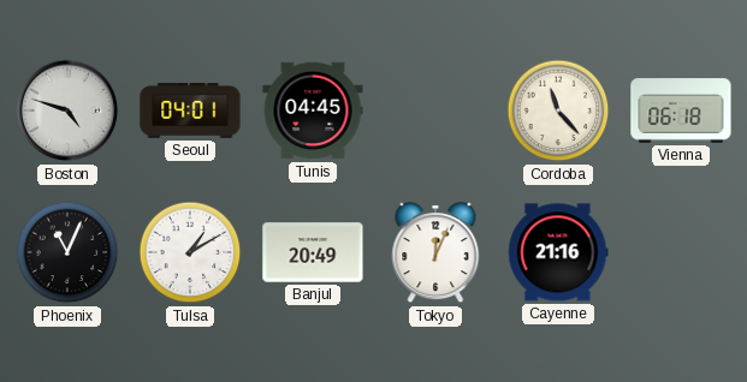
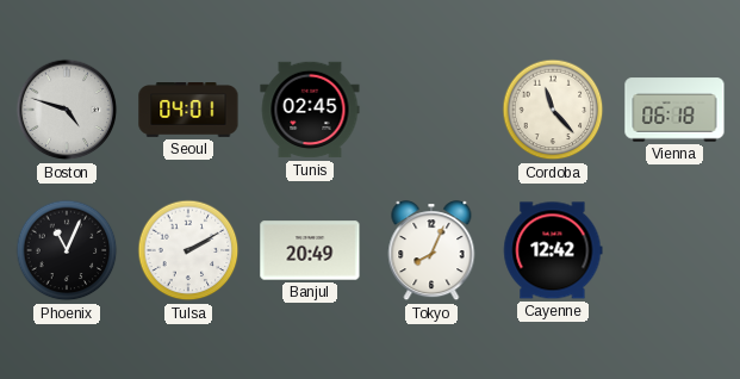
Tunis: 04:45 -> 02:45 (310, 110)
Tulsa: 1:10 -> 2:10 (188, 250)
Tokyo: 12:04 -> 8:04 (431, 251)
Cayenne: 21:16 -> 12:42 (553, 250)
